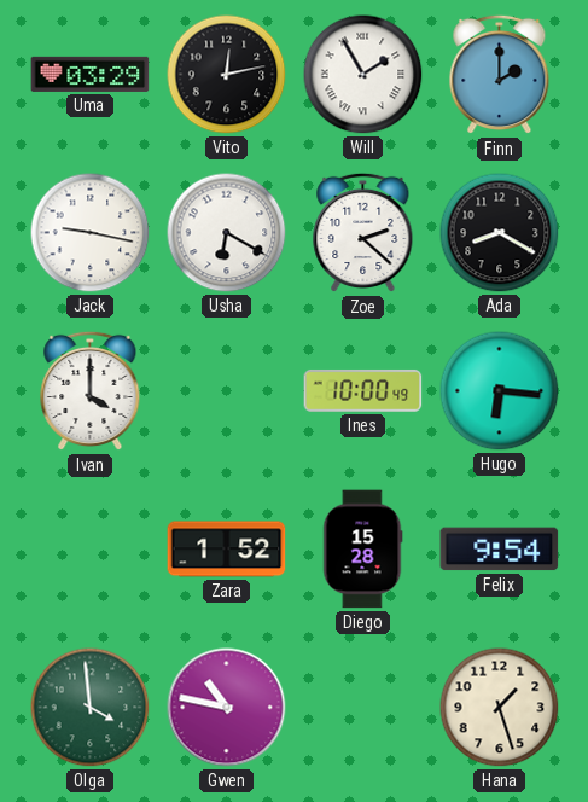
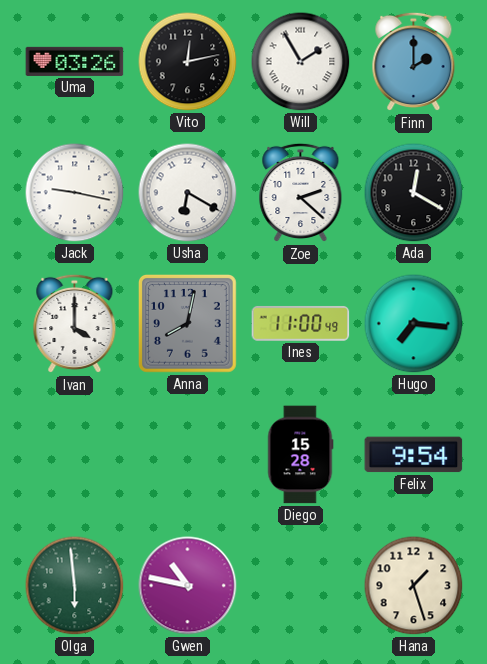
Uma: 03:29 -> 03:26 (75, 61)
Ada: 8:20 -> 12:20 (414, 193)
Anna: none -> 8:02 (188, 324)
Ines: 10:00 -> 11:00 (301, 323)
Hugo: 6:16 -> 7:16 (414, 324)
Zara: 1:52 -> none (227, 550)
Olga: 3:59 -> 5:59 (75, 586)
